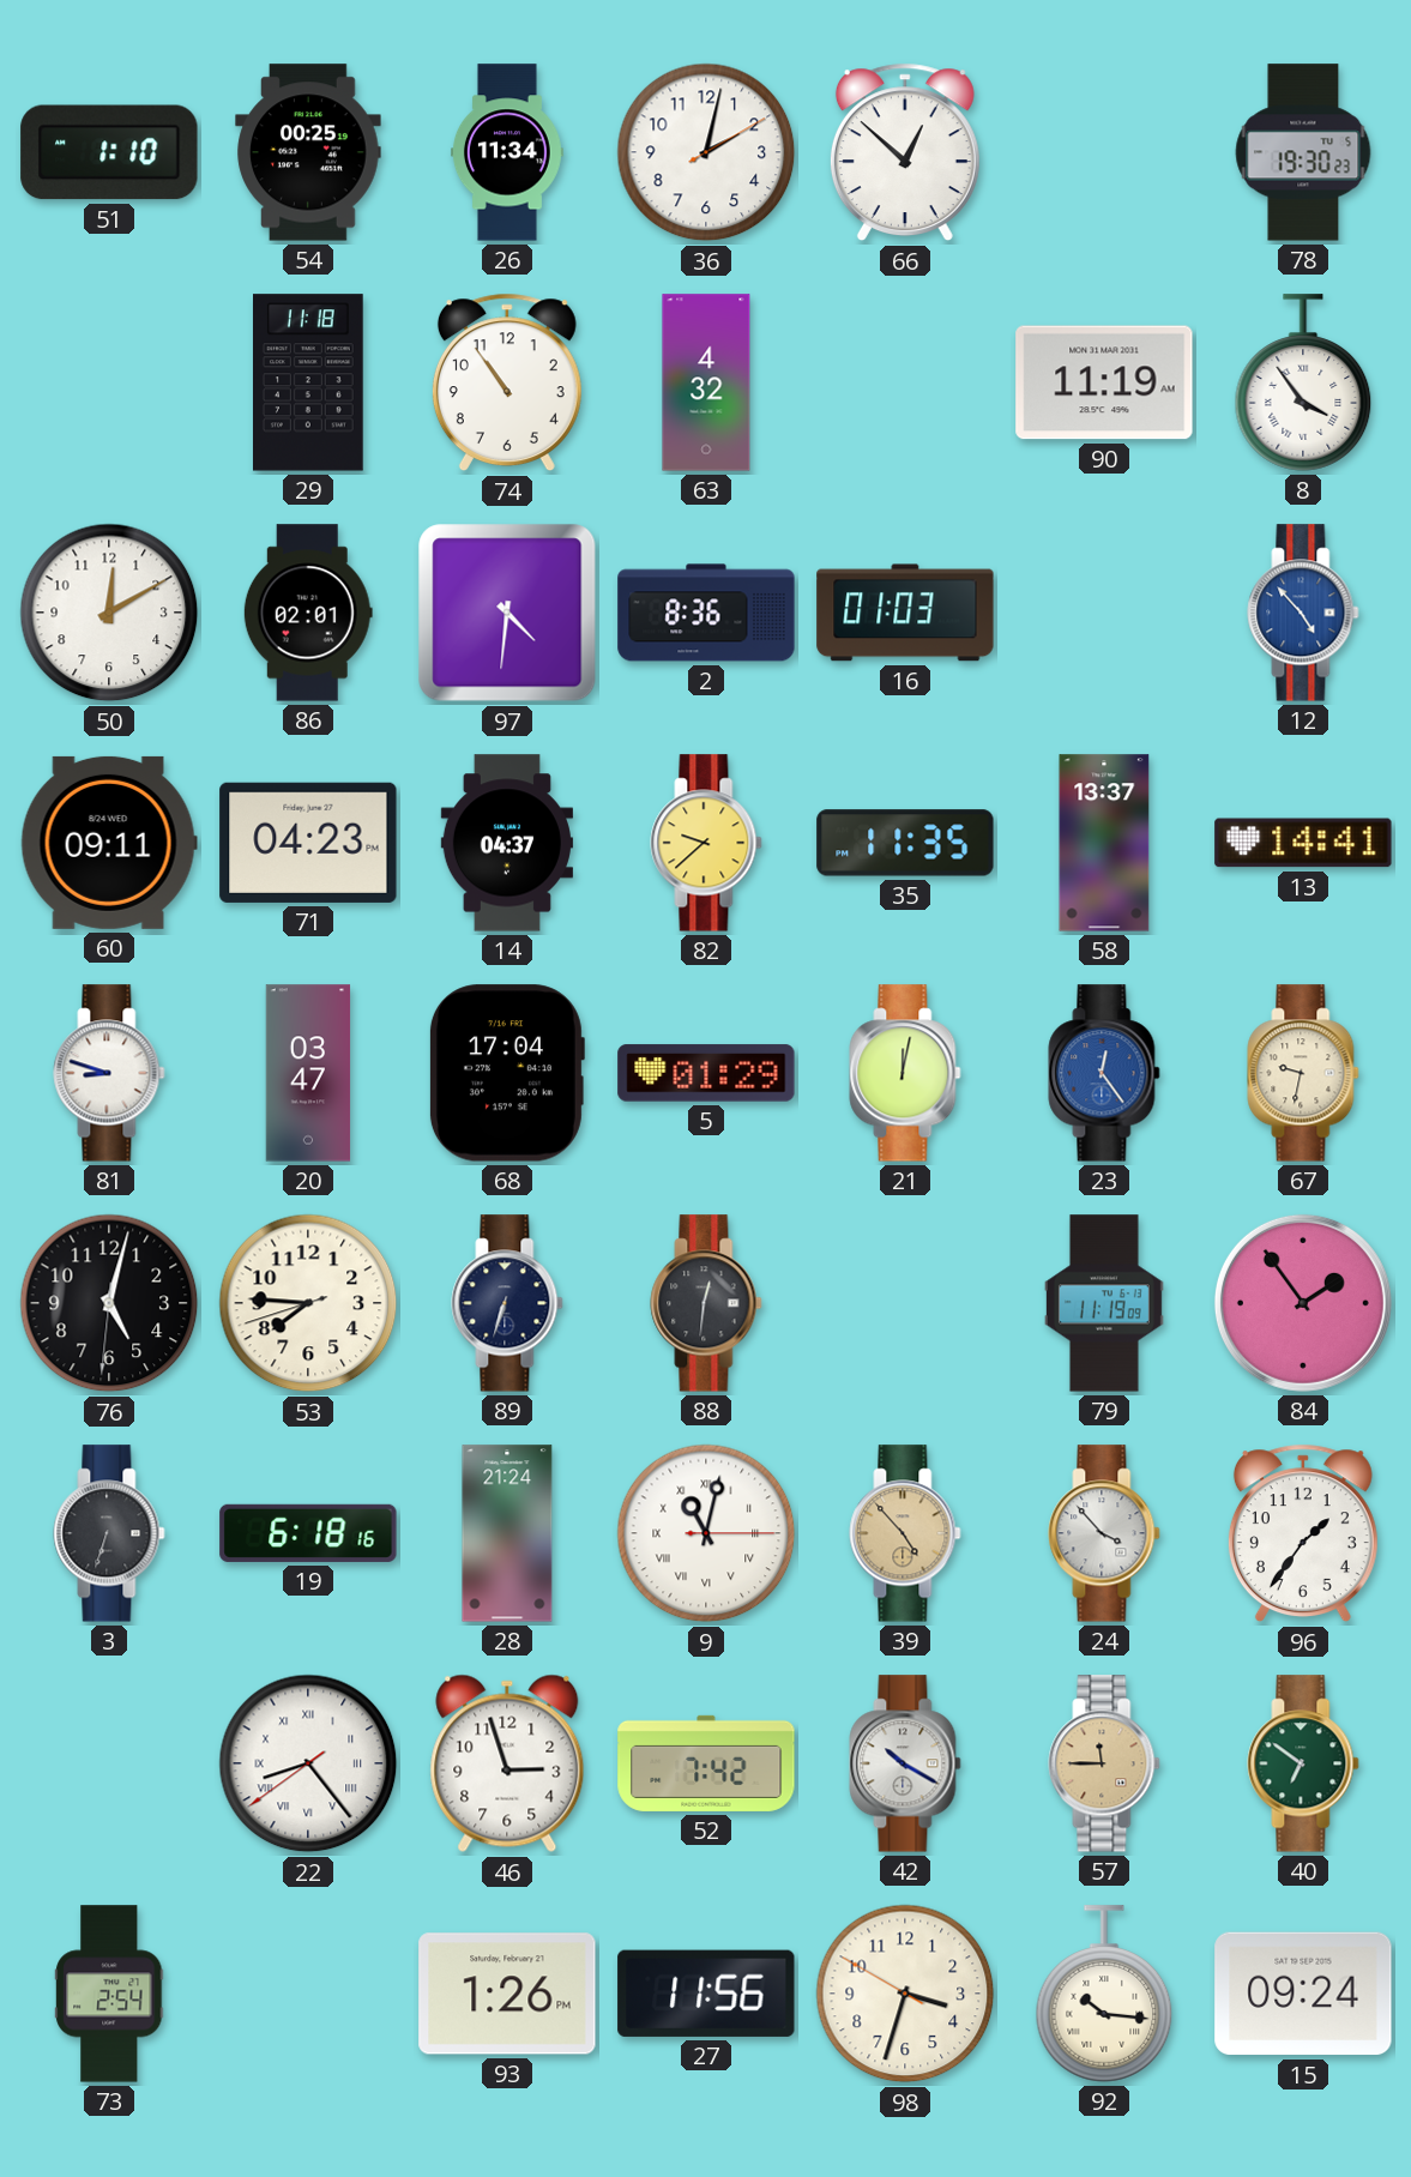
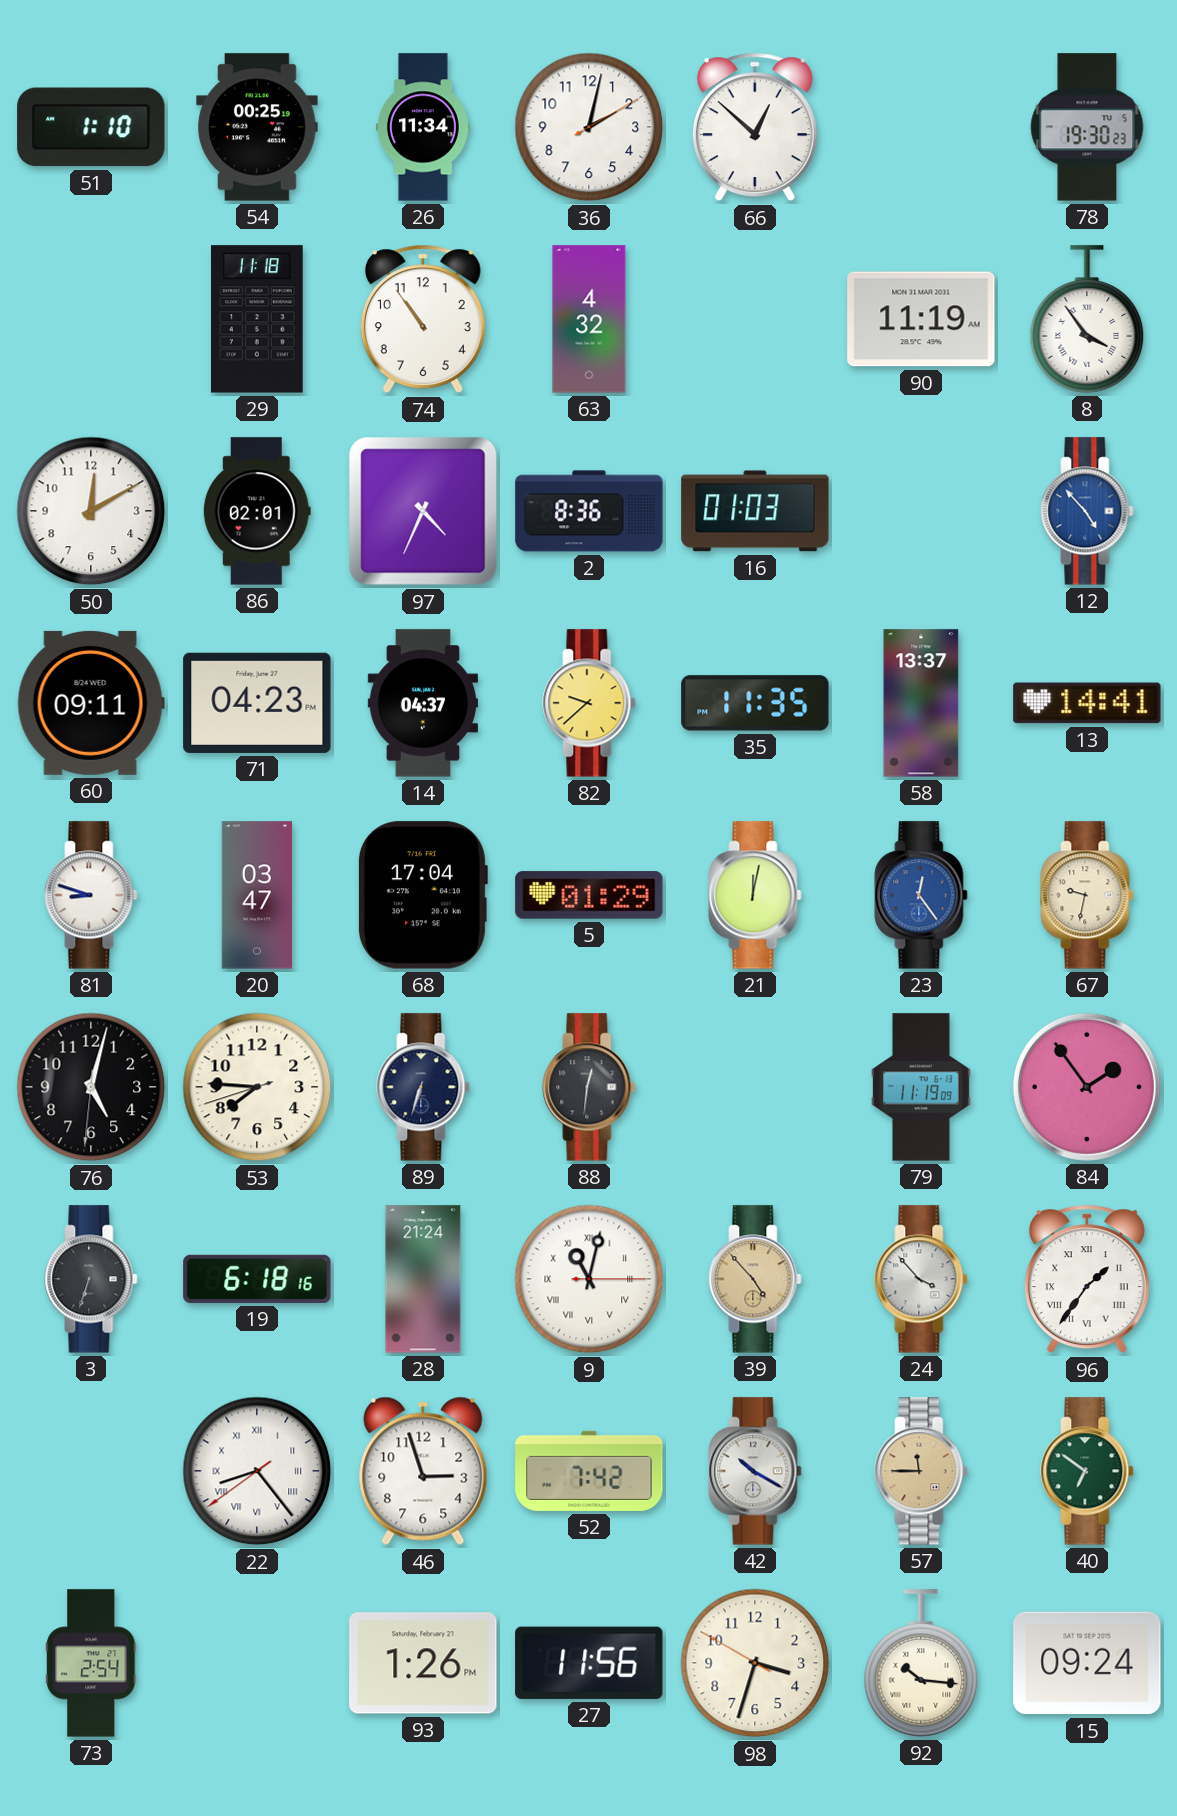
97: 4:31 -> 4:34 (423, 511)
96 numerals: Arabic -> Roman (1087, 1279)
